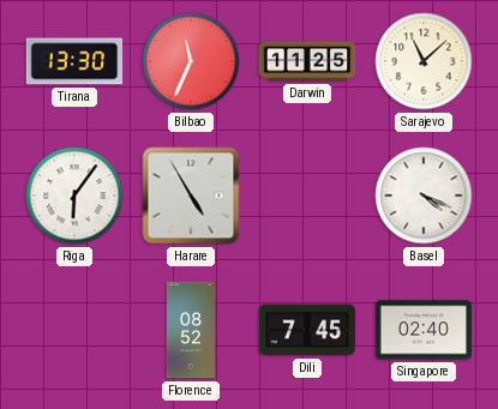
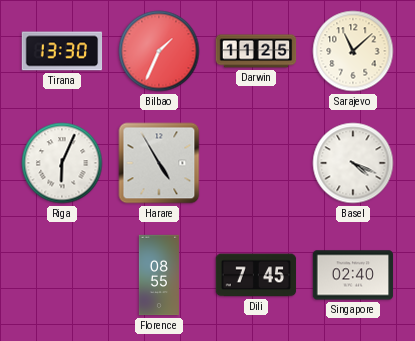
Bilbao: 11:34 -> 1:34 (159, 51)
Riga: 6:06 -> 6:04 (62, 163)
Florence: 08:52 -> 08:55 (159, 275)
